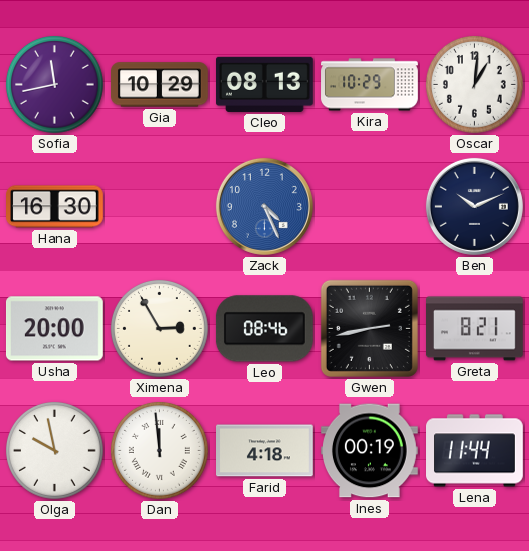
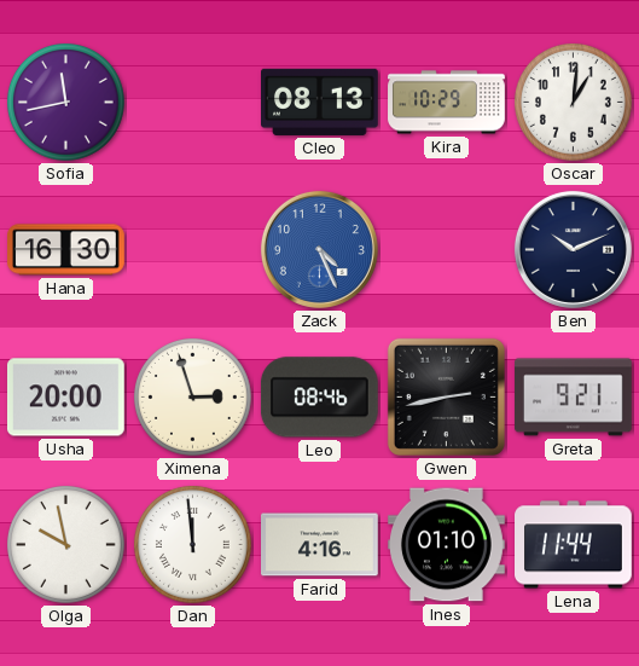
Gia: 10:29 -> none (160, 85)
Ximena: 2:55 -> 2:57 (193, 398)
Greta: 8:21 -> 9:21 (574, 398)
Farid: 4:18 -> 4:16 (320, 545)
Ines: 00:19 -> 01:10 (447, 545)
